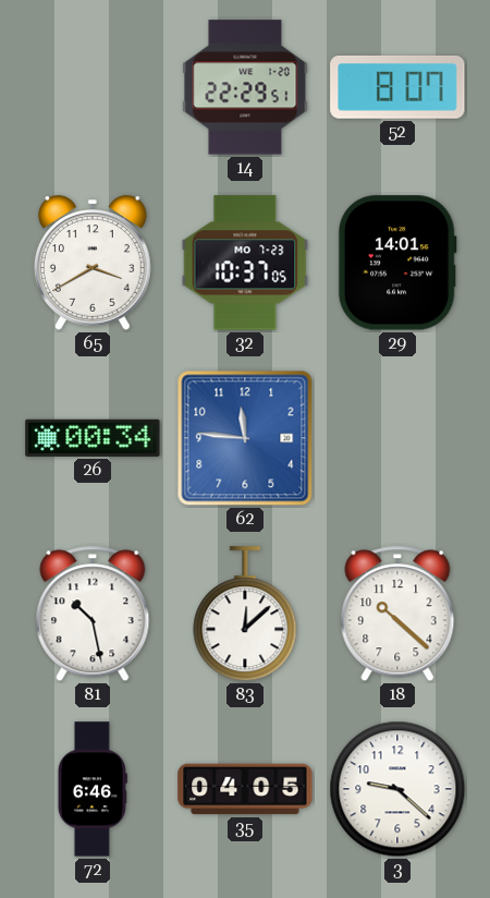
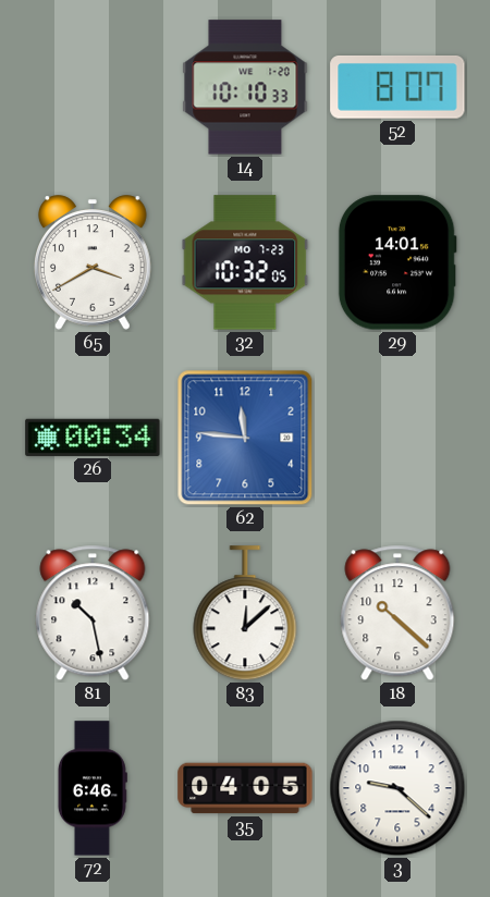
14: 22:29 -> 10:10 (245, 87)
32: 10:37 -> 10:32 (245, 262)
